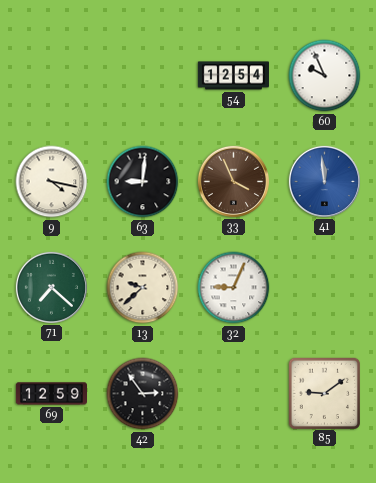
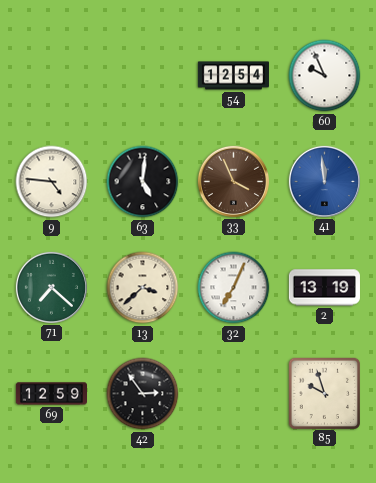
9: 4:17 -> 4:46 (52, 182)
63: 9:01 -> 5:01 (143, 182)
13: 9:38 -> 3:38 (143, 288)
32: 9:04 -> 7:04 (234, 288)
2: none -> 13:19 (324, 288)
85: 9:09 -> 9:57 (324, 393)
